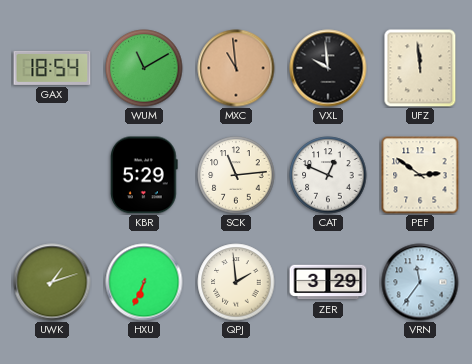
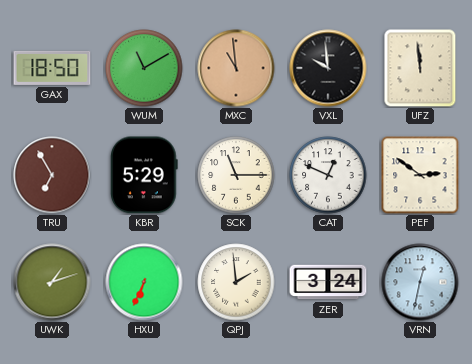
GAX: 18:54 -> 18:50 (52, 68)
TRU: none -> 6:55 (52, 175)
SCK: 11:14 -> 11:15 (236, 175)
ZER: 3:29 -> 3:24 (328, 282)
VRN: 11:36 -> 12:32 (420, 282)
